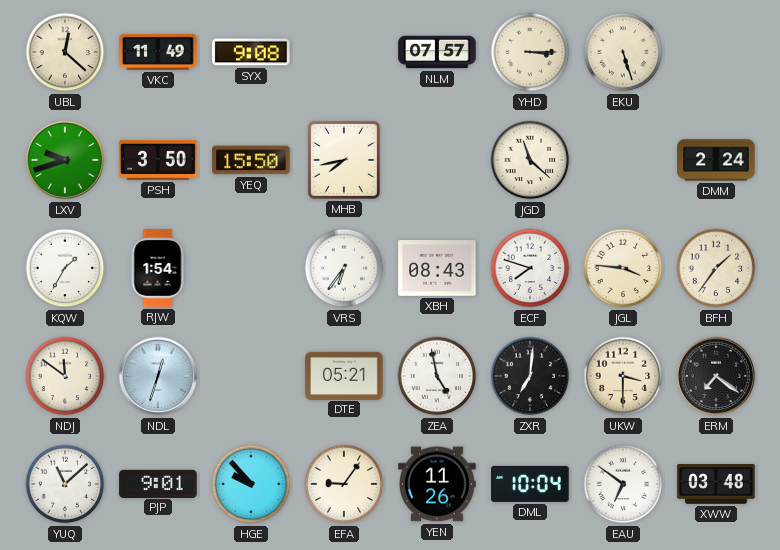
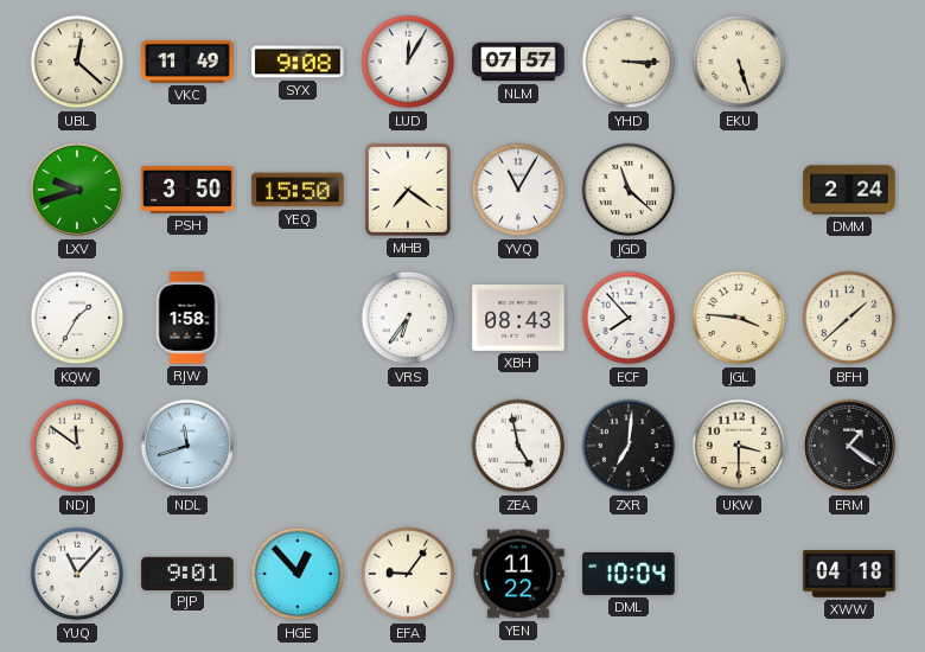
LUD: none -> 12:05 (408, 62)
MHB: 7:43 -> 7:21 (408, 190)
YVQ: none -> 11:05 (518, 190)
RJW: 1:54 -> 1:58 (187, 318)
ECF: 7:48 -> 7:53 (629, 318)
BFH: 1:36 -> 1:38 (849, 318)
NDL: 12:33 -> 11:42 (187, 446)
DTE: 05:21 -> none (344, 375)
ERM: 7:21 -> 1:21 (849, 446)
YUQ: 11:08 -> 11:07 (77, 574)
HGE: 9:53 -> 12:53 (298, 574)
YEN: 11:26 -> 11:22 (518, 574)
EAU: 6:51 -> none (623, 484)
XWW: 03:48 -> 04:18 (849, 575)
